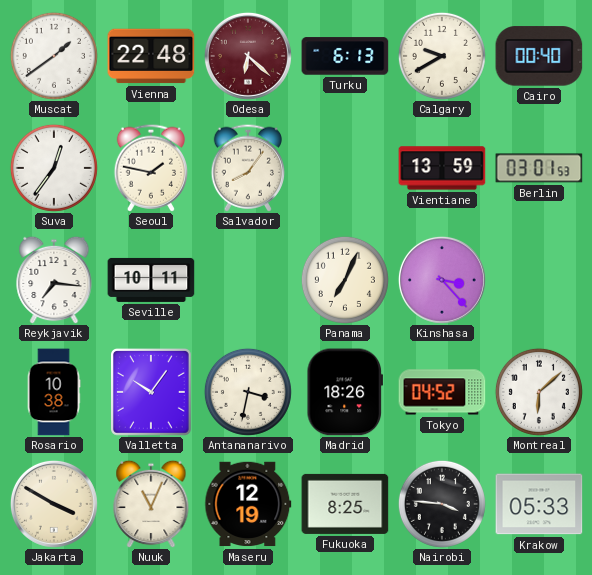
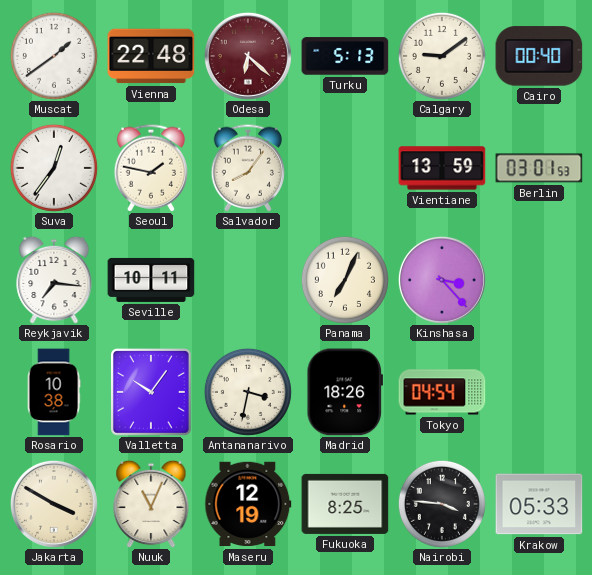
Turku: 6:13 -> 5:13 (345, 56)
Calgary: 9:40 -> 9:09 (442, 56)
Tokyo: 04:52 -> 04:54 (442, 392)
Montreal: 6:08 -> none (539, 392)
